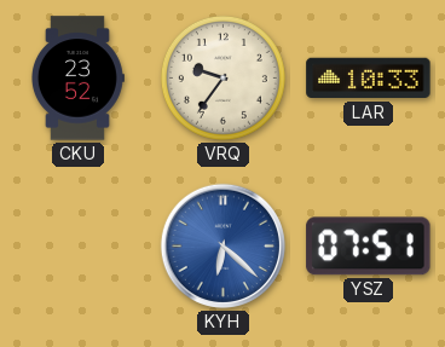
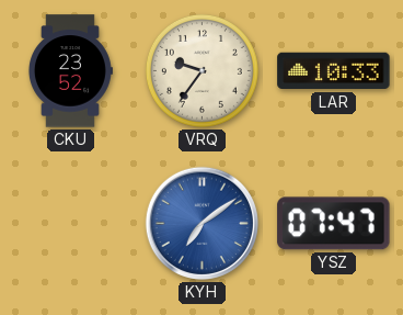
KYH: 6:22 -> 7:09 (201, 223)
YSZ: 07:51 -> 07:47 (334, 224)
